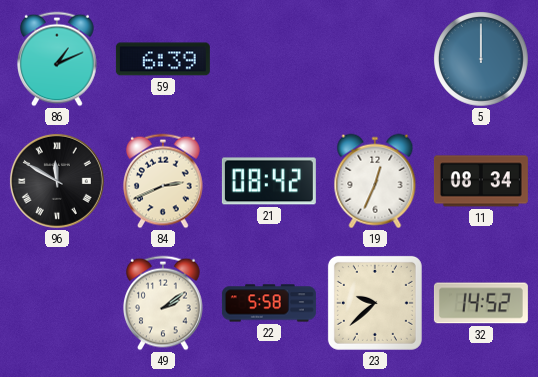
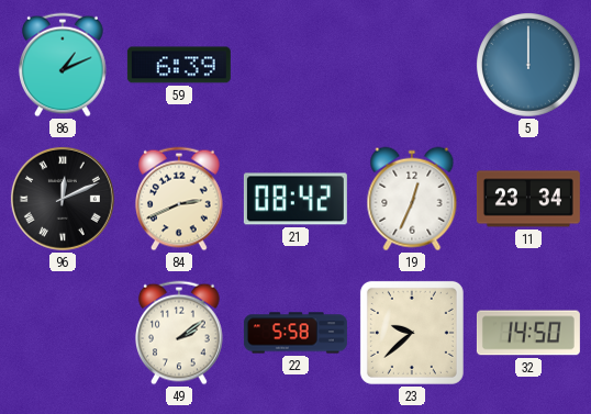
96: 11:50 -> 12:11 (63, 199)
11: 08:34 -> 23:34 (528, 199)
32: 14:52 -> 14:50 (528, 333)
